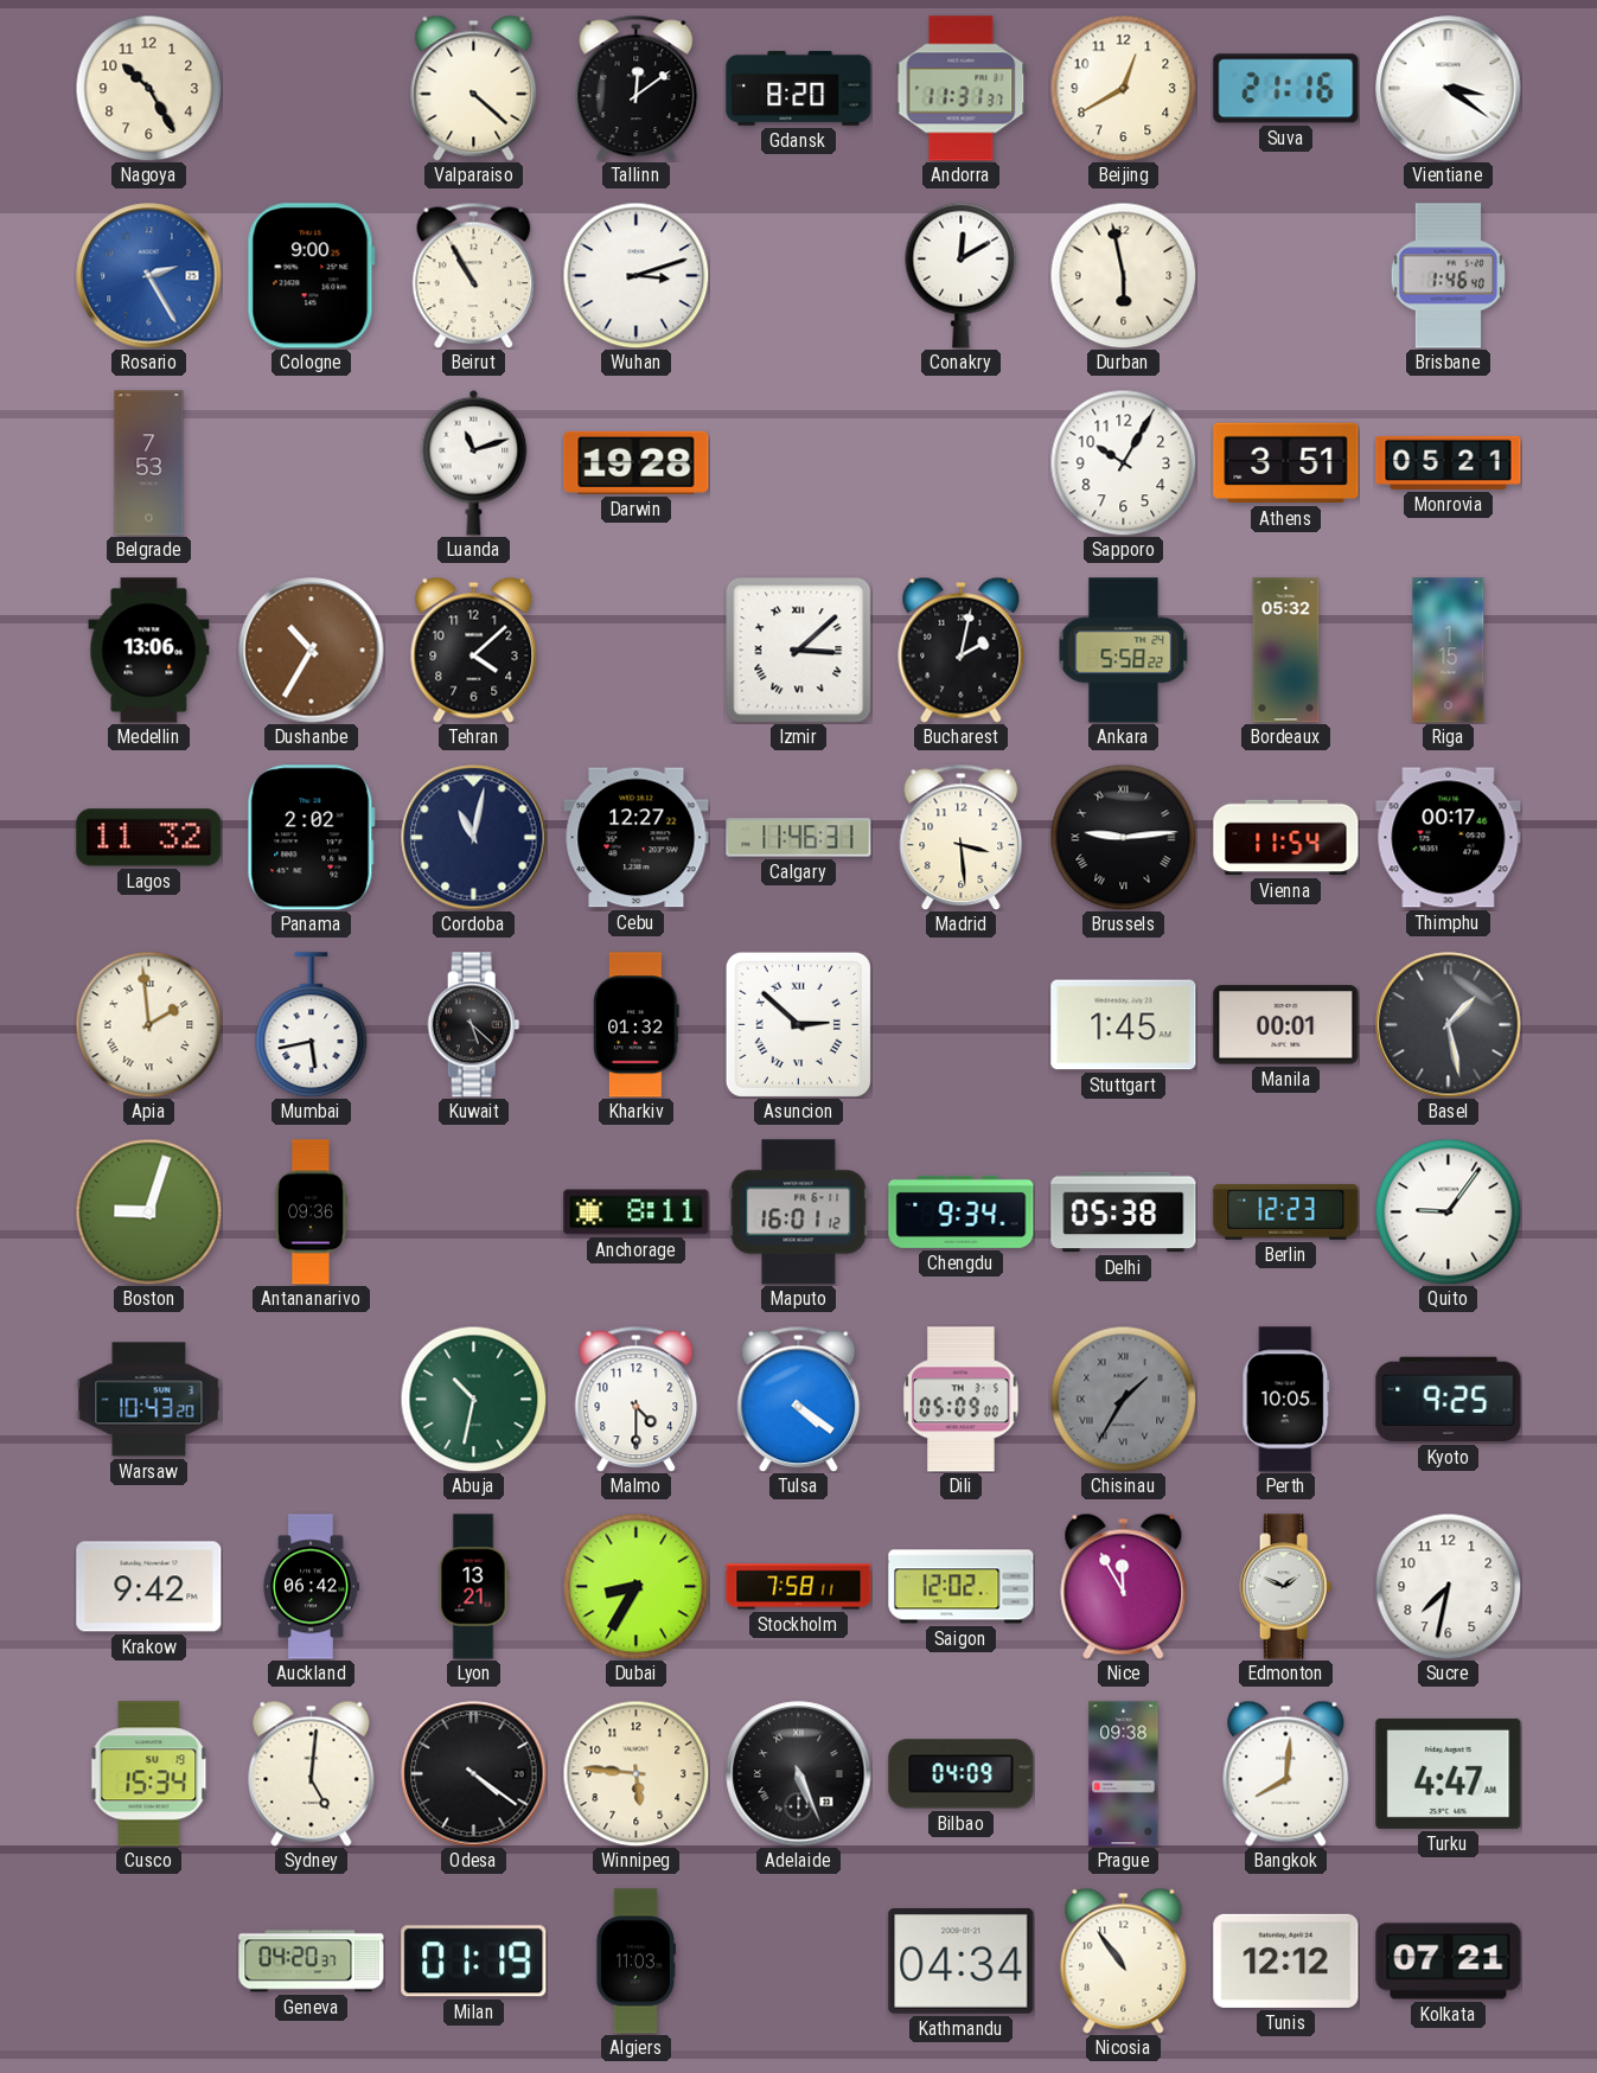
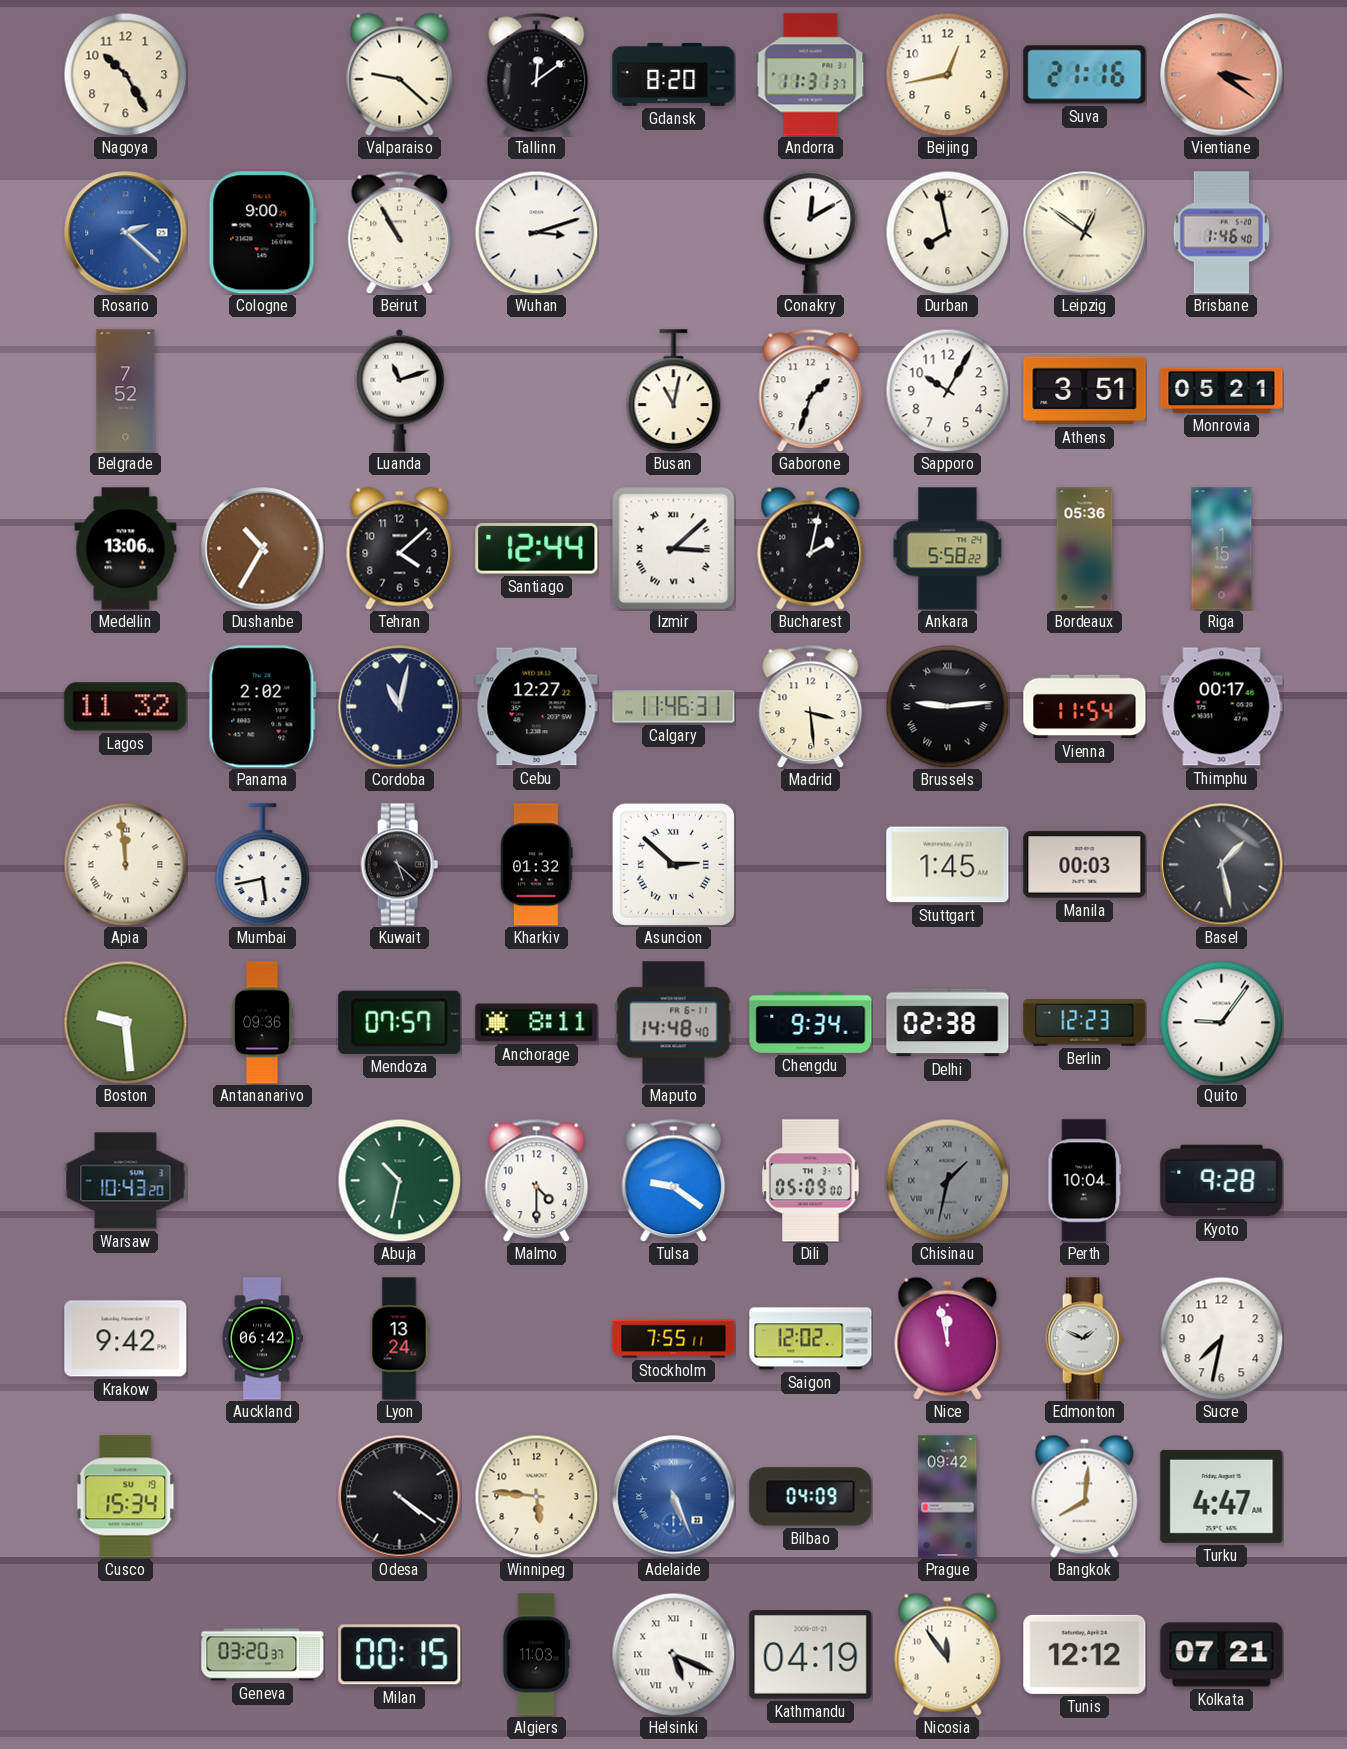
Valparaiso: 4:22 -> 9:22 (400, 74)
Beijing: 12:40 -> 12:43 (947, 74)
Vientiane dial: white -> salmon (1222, 75)
Rosario: 2:25 -> 2:22 (126, 233)
Durban: 5:58 -> 7:58 (947, 232)
Leipzig: none -> 12:51 (1085, 233)
Belgrade: 7:53 -> 7:52 (126, 391)
Darwin: 19:28 -> none (637, 462)
Busan: none -> 11:02 (674, 391)
Gaborone: none -> 1:33 (811, 390)
Santiago: none -> 12:44 (537, 549)
Bordeaux: 05:32 -> 05:36 (1085, 549)
Apia: 1:59 -> 11:59 (125, 864)
Manila: 00:01 -> 00:03 (1085, 865)
Boston: 9:03 -> 9:29 (125, 1022)
Mendoza: none -> 07:57 (400, 1022)
Maputo: 16:01 -> 14:48 (674, 1023)
Delhi: 05:38 -> 02:38 (948, 1023)
Tulsa: 4:21 -> 9:21 (674, 1180)
Chisinau: 1:35 -> 1:32 (947, 1180)
Perth: 10:05 -> 10:04 (1085, 1181)
Kyoto: 9:25 -> 9:28 (1222, 1181)
Lyon: 13:21 -> 13:24 (399, 1339)
Dubai: 8:35 -> none (635, 1586)
Stockholm: 7:58 -> 7:55 (674, 1339)
Nice: 11:55 -> 11:58 (948, 1338)
Sydney: 5:01 -> none (312, 1773)
Adelaide dial: black -> blue (674, 1497)
Prague: 09:38 -> 09:42 (948, 1497)
Geneva: 04:20 -> 03:20 (263, 1655)
Milan: 01:19 -> 00:15 (400, 1655)
Helsinki: none -> 5:19 (673, 1654)
Kathmandu: 04:34 -> 04:19 (811, 1655)
Nicosia: 10:54 -> 11:54 (948, 1654)
